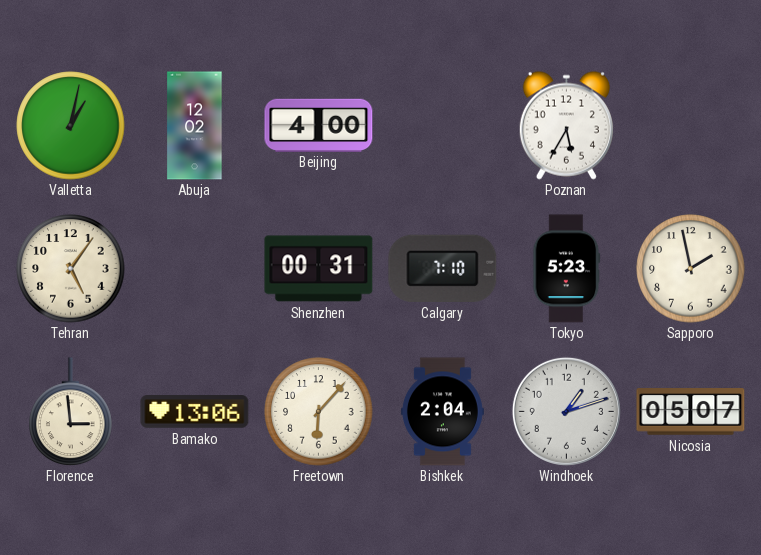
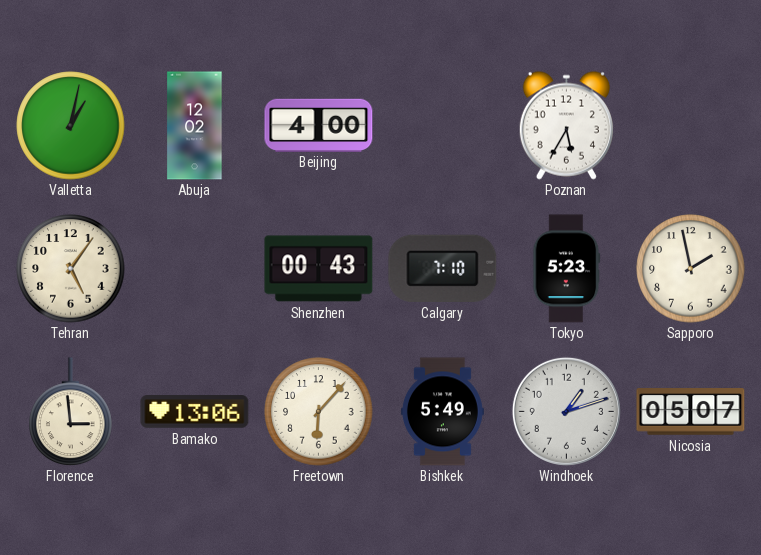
Shenzhen: 00:31 -> 00:43 (319, 269)
Bishkek: 2:04 -> 5:49 (442, 412)
